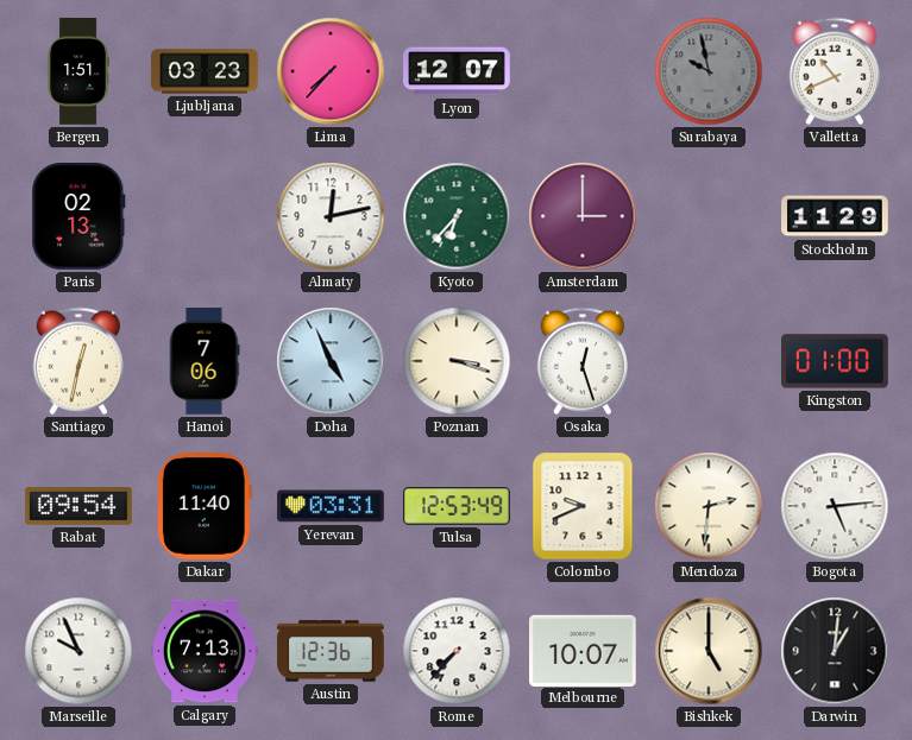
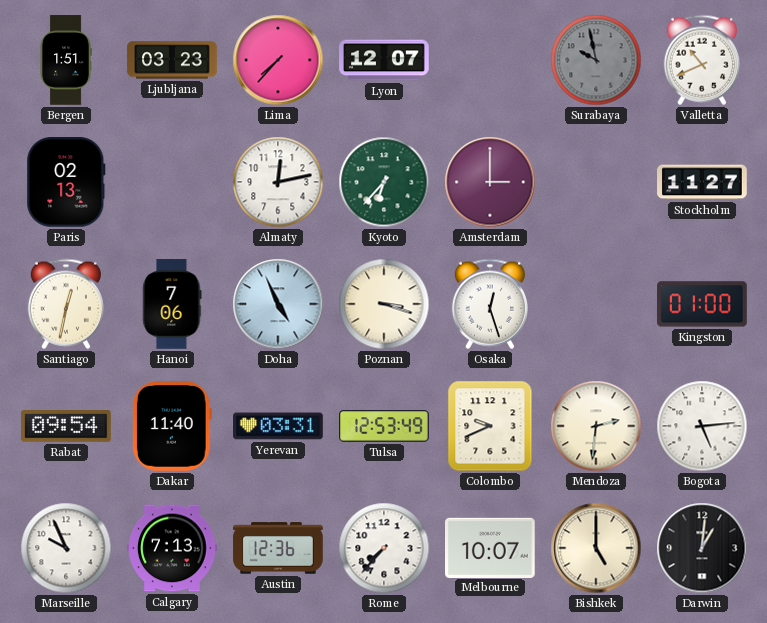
Stockholm: 11:29 -> 11:27 (702, 182)
